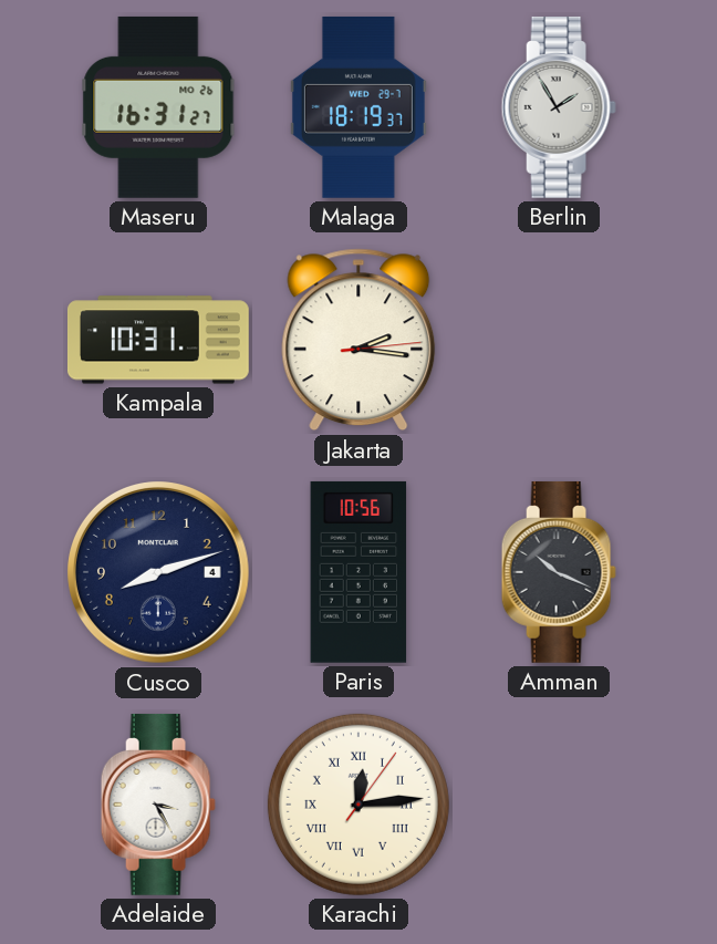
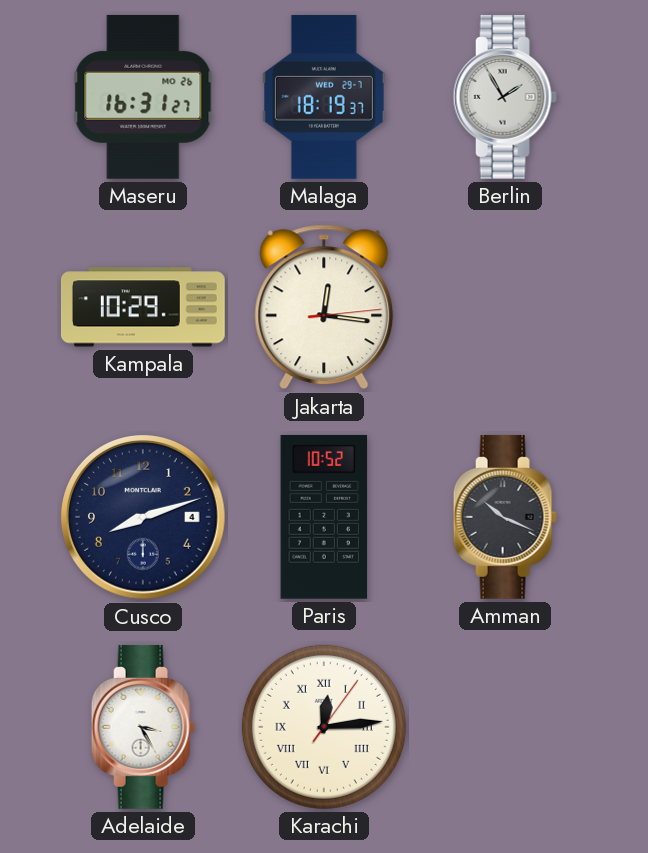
Kampala: 10:31 -> 10:29 (143, 307)
Jakarta: 2:16 -> 12:16 (324, 307)
Paris: 10:56 -> 10:52 (324, 517)
